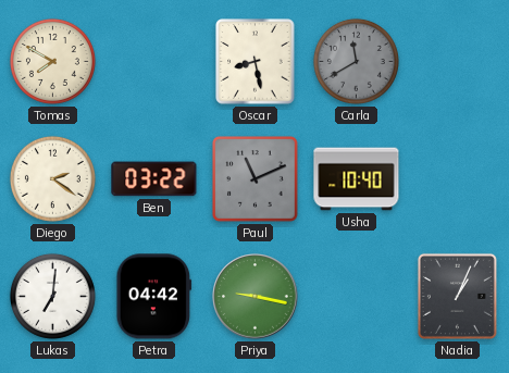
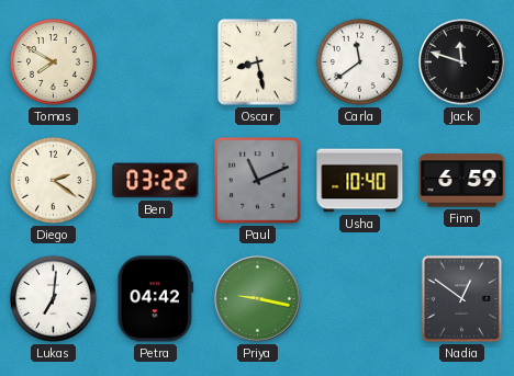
Carla: 11:40 -> 11:39 (359, 61)
Carla dial: grey -> white (359, 61)
Jack: none -> 11:48 (462, 62)
Finn: none -> 6:59 (462, 181)
Nadia: 1:04 -> 12:51 (461, 298)
